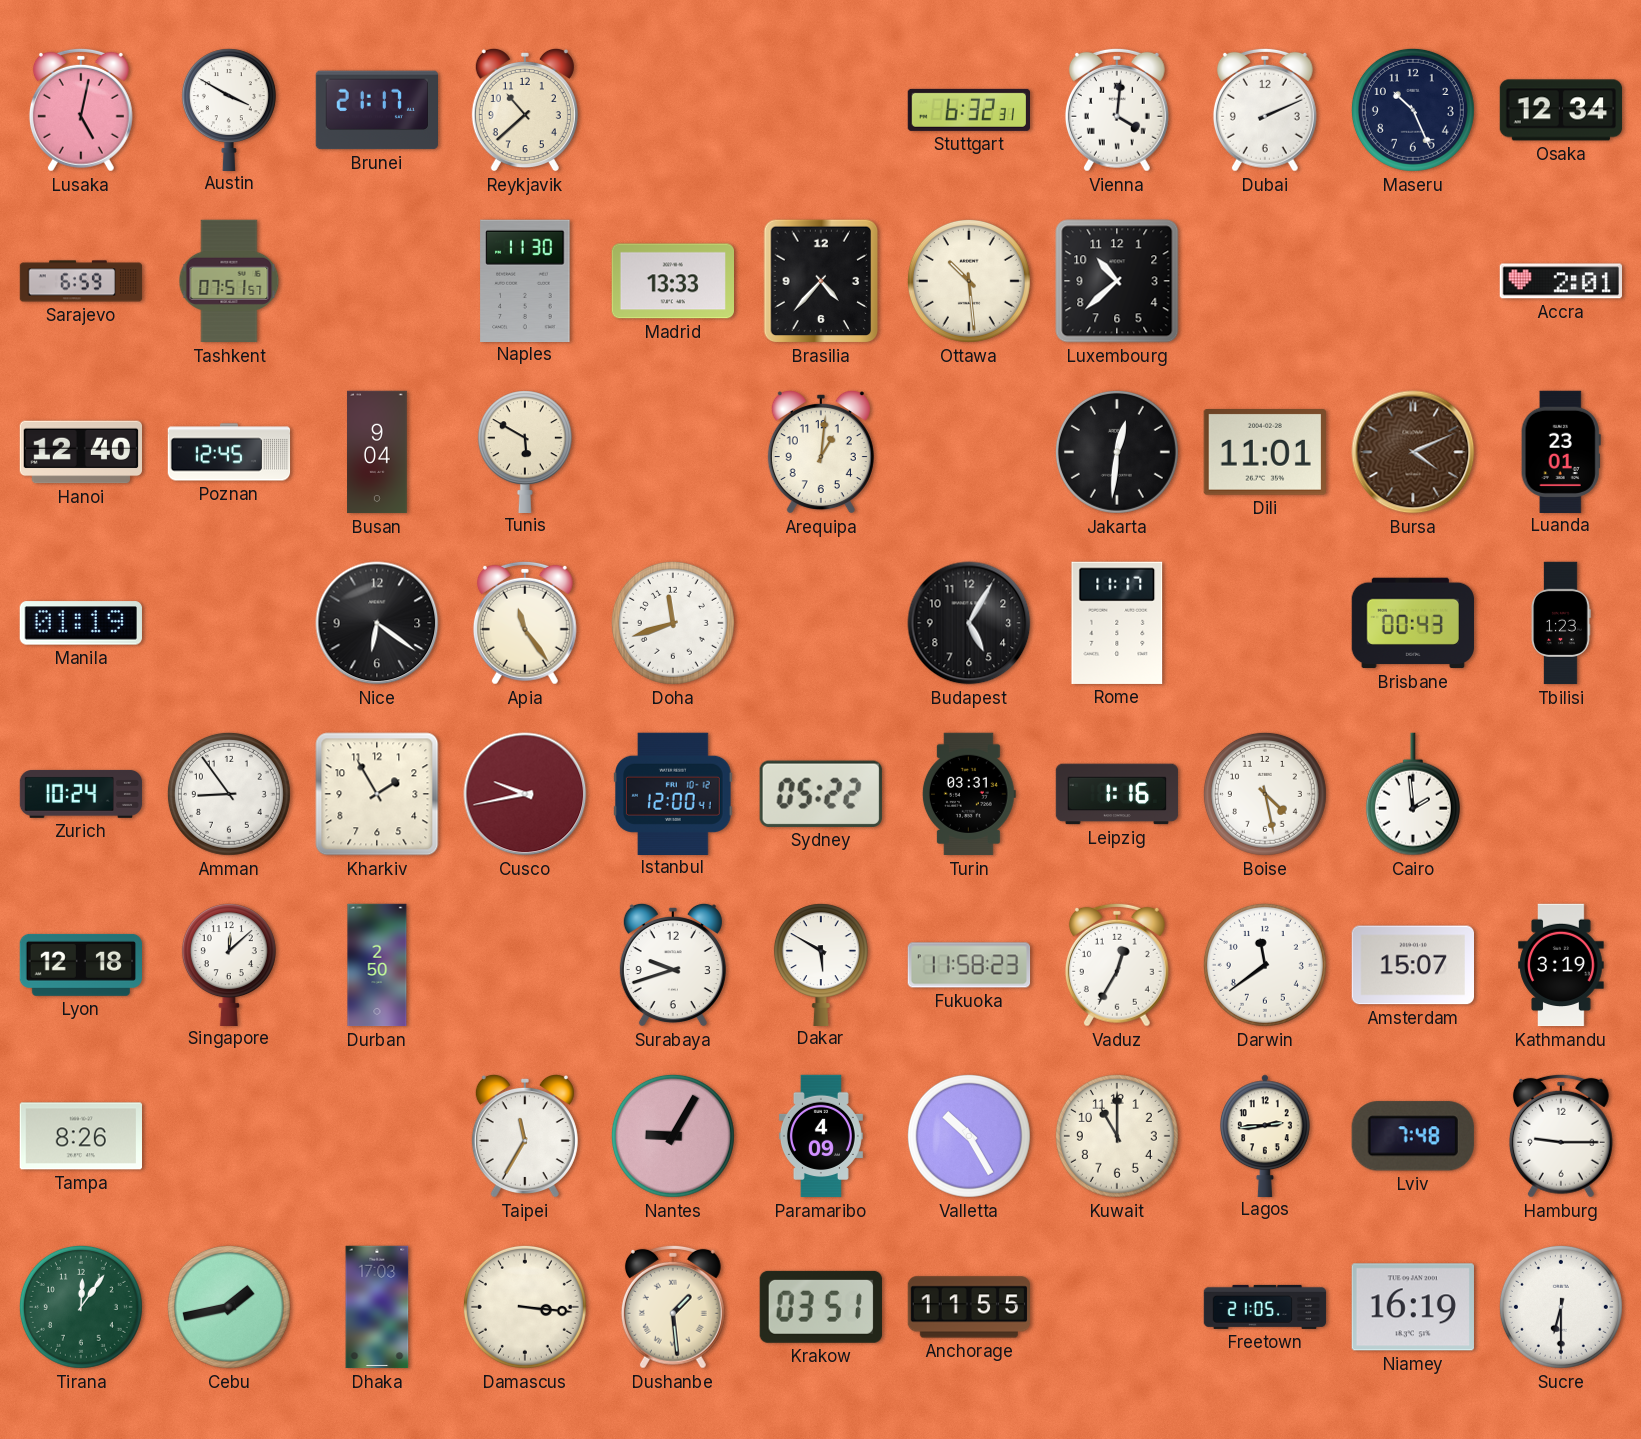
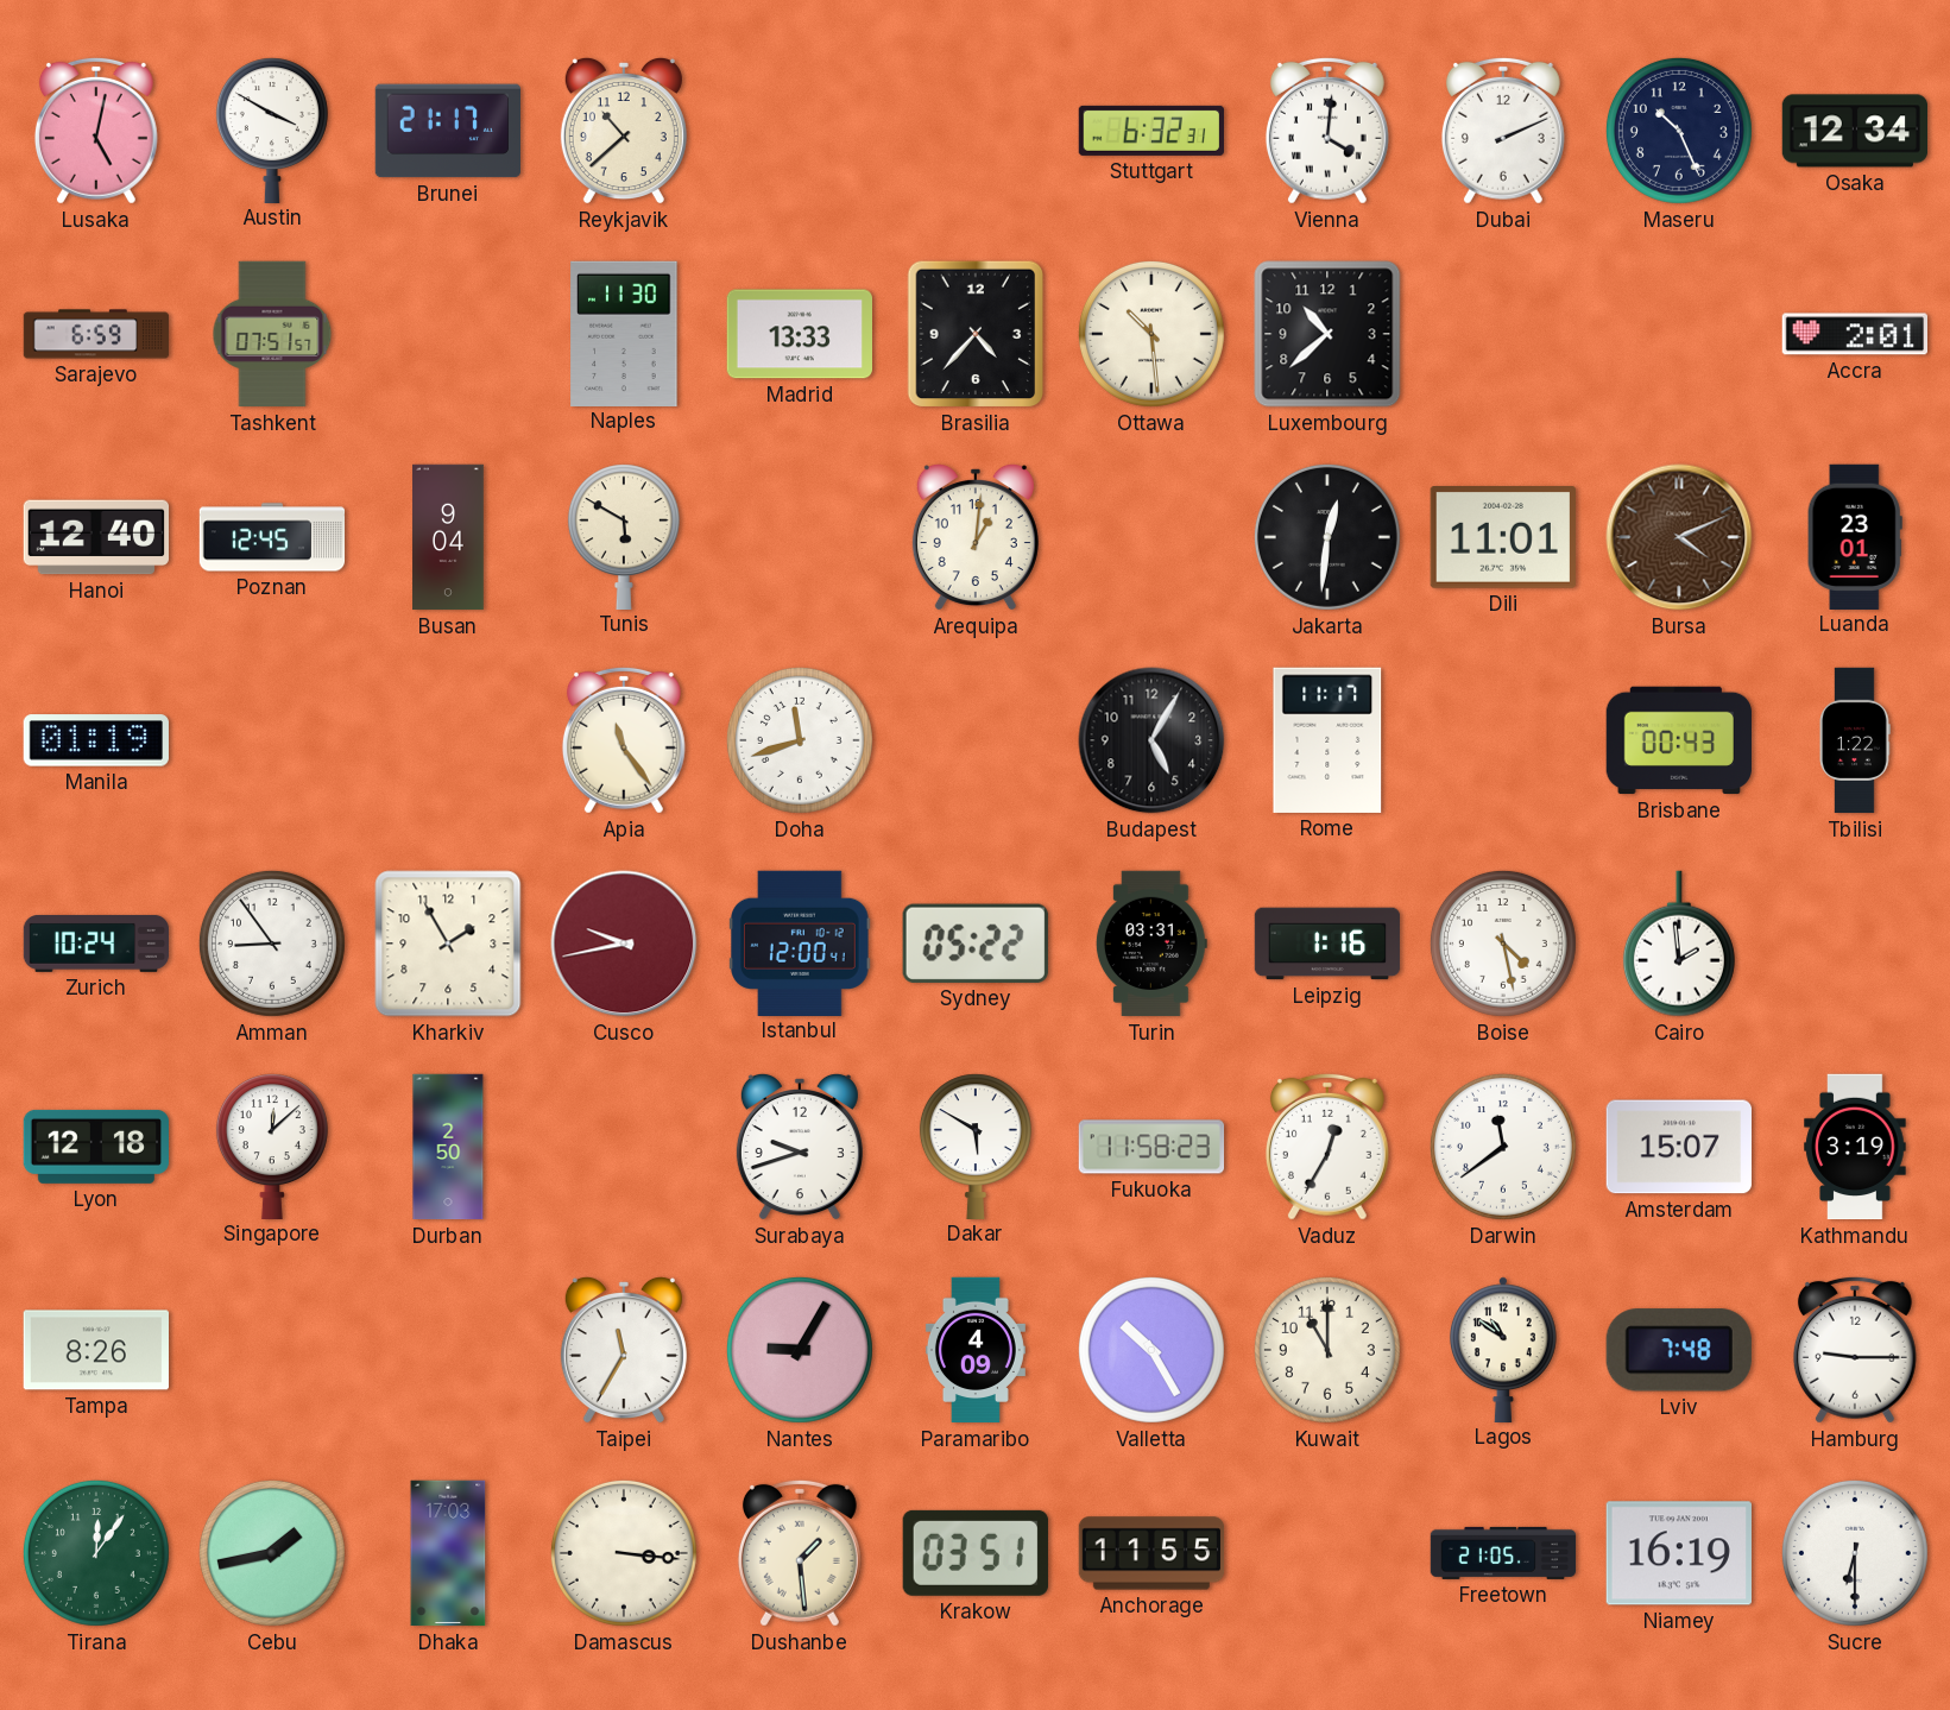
Nice: 6:21 -> none (377, 623)
Tbilisi: 1:23 -> 1:22 (1855, 740)
Lagos: 2:44 -> 10:51 (1503, 1349)
